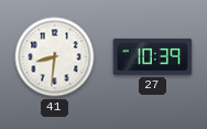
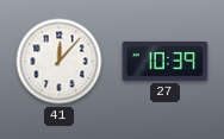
41: 8:31 -> 12:07 (60, 62)
